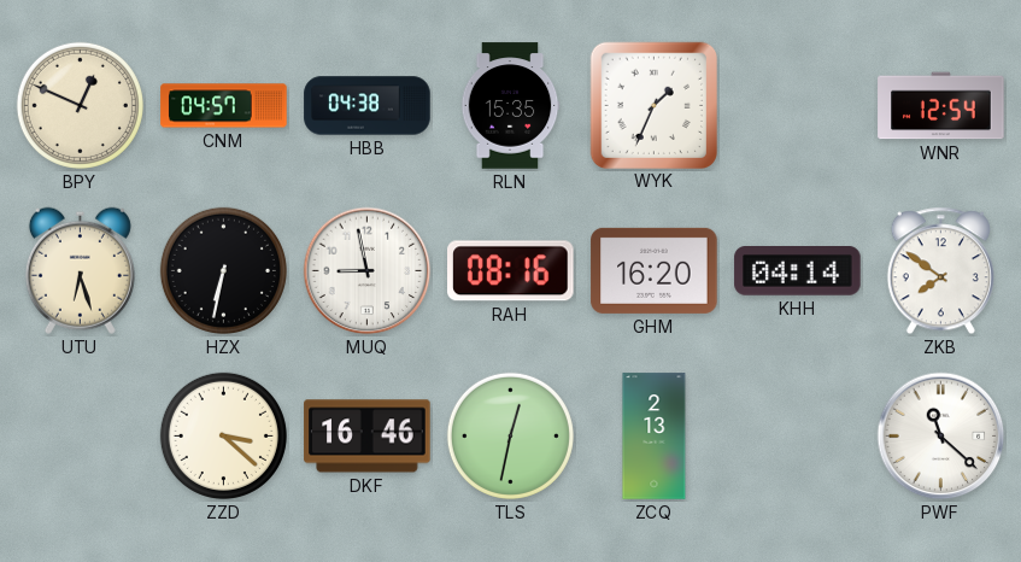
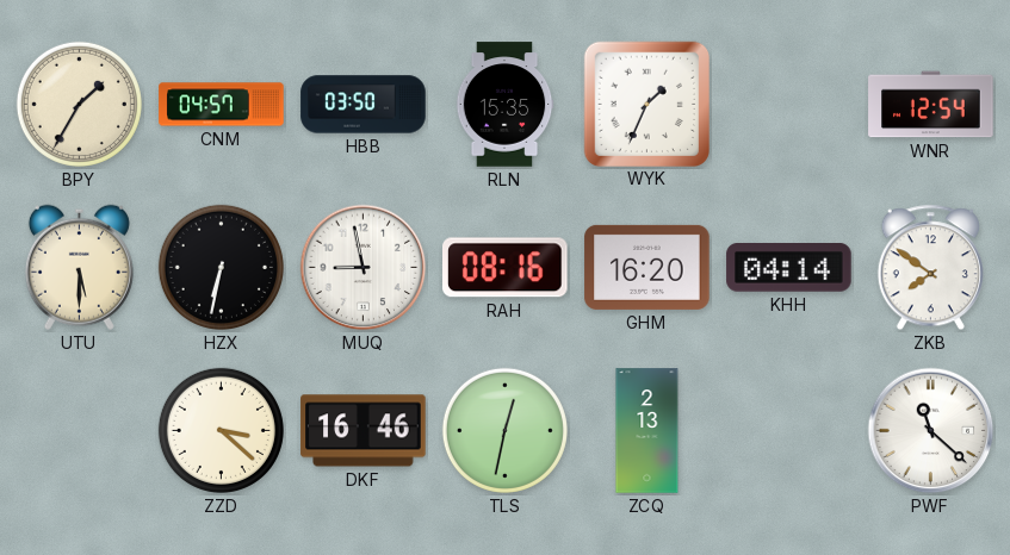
BPY: 12:49 -> 1:35 (79, 104)
HBB: 04:38 -> 03:50 (364, 105)
UTU: 6:27 -> 5:30 (79, 267)
